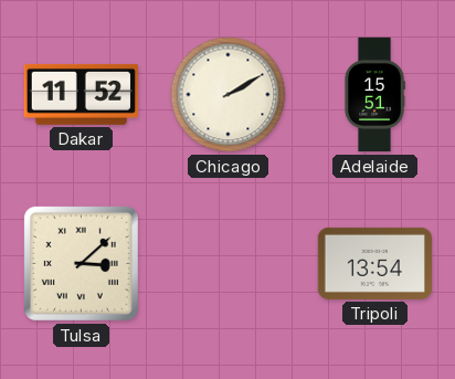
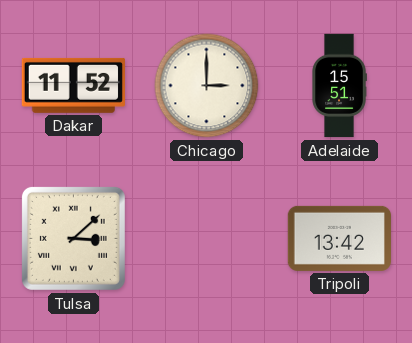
Chicago: 2:10 -> 3:00 (207, 86)
Tripoli: 13:54 -> 13:42 (339, 238)
